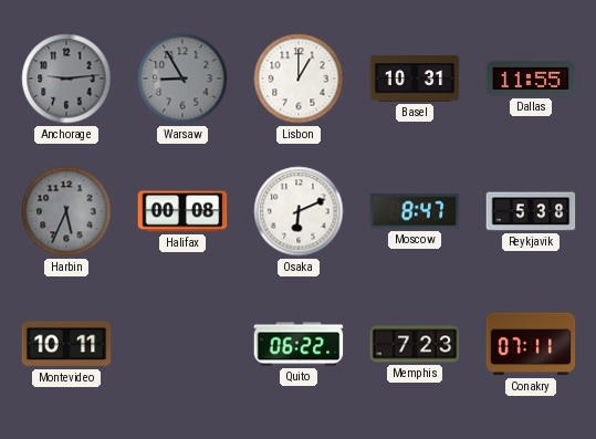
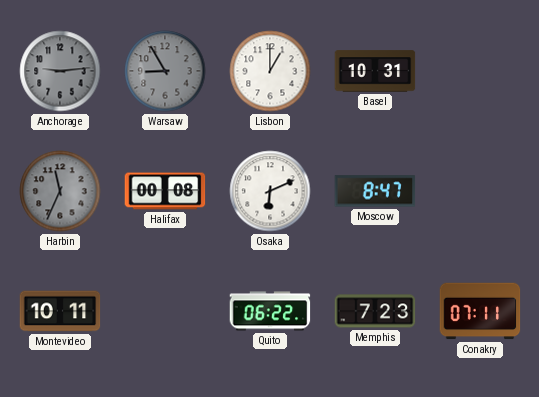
Dallas: 11:55 -> none (531, 79)
Harbin: 5:34 -> 11:34 (60, 191)
Reykjavik: 5:38 -> none (531, 211)
